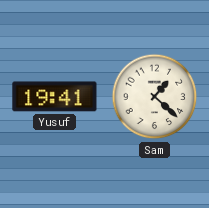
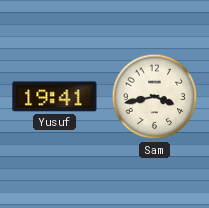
Sam: 1:22 -> 3:43 (155, 97)
